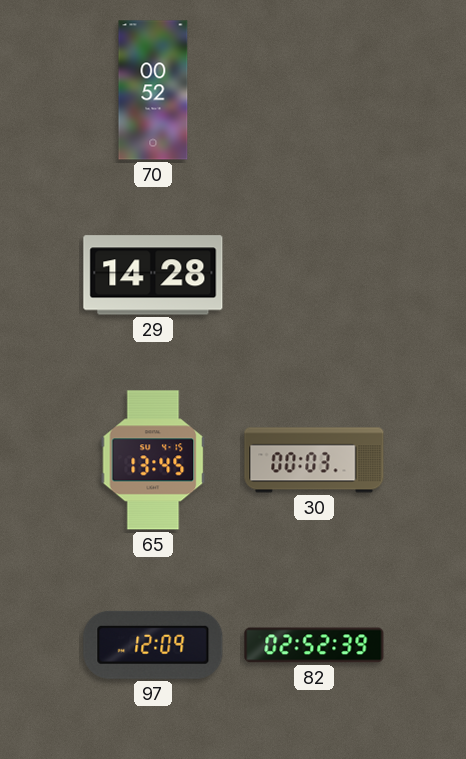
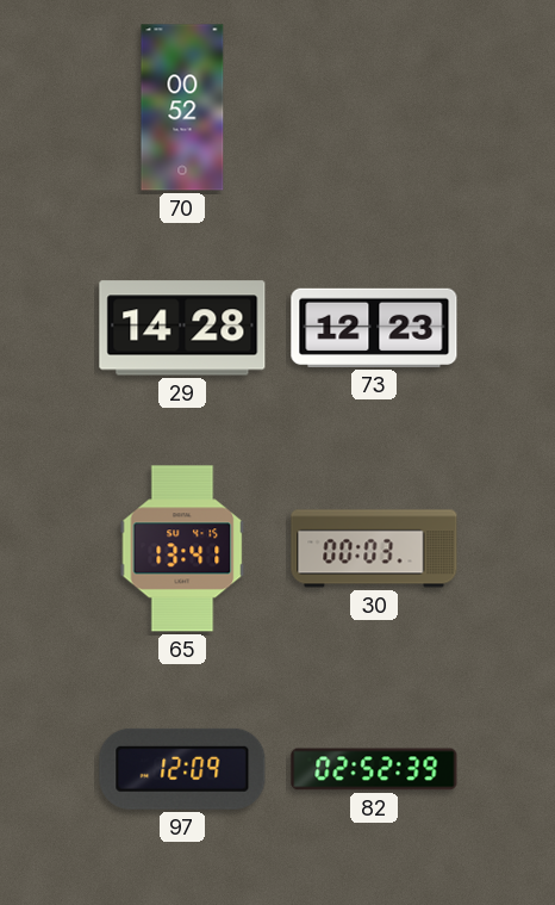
73: none -> 12:23 (374, 328)
65: 13:45 -> 13:41 (182, 548)
